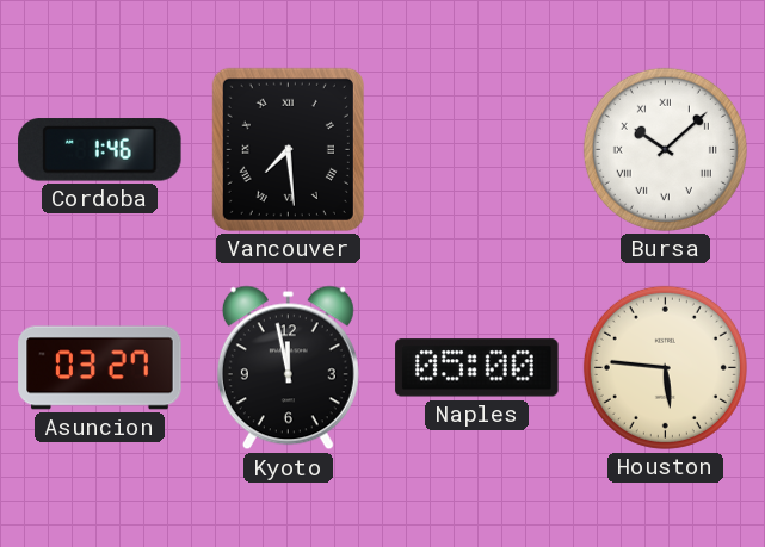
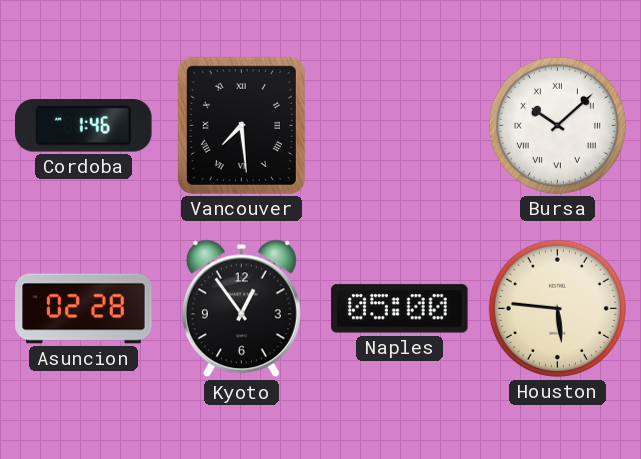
Asuncion: 03:27 -> 02:28 (84, 309)
Kyoto: 11:58 -> 12:54 (241, 309)
